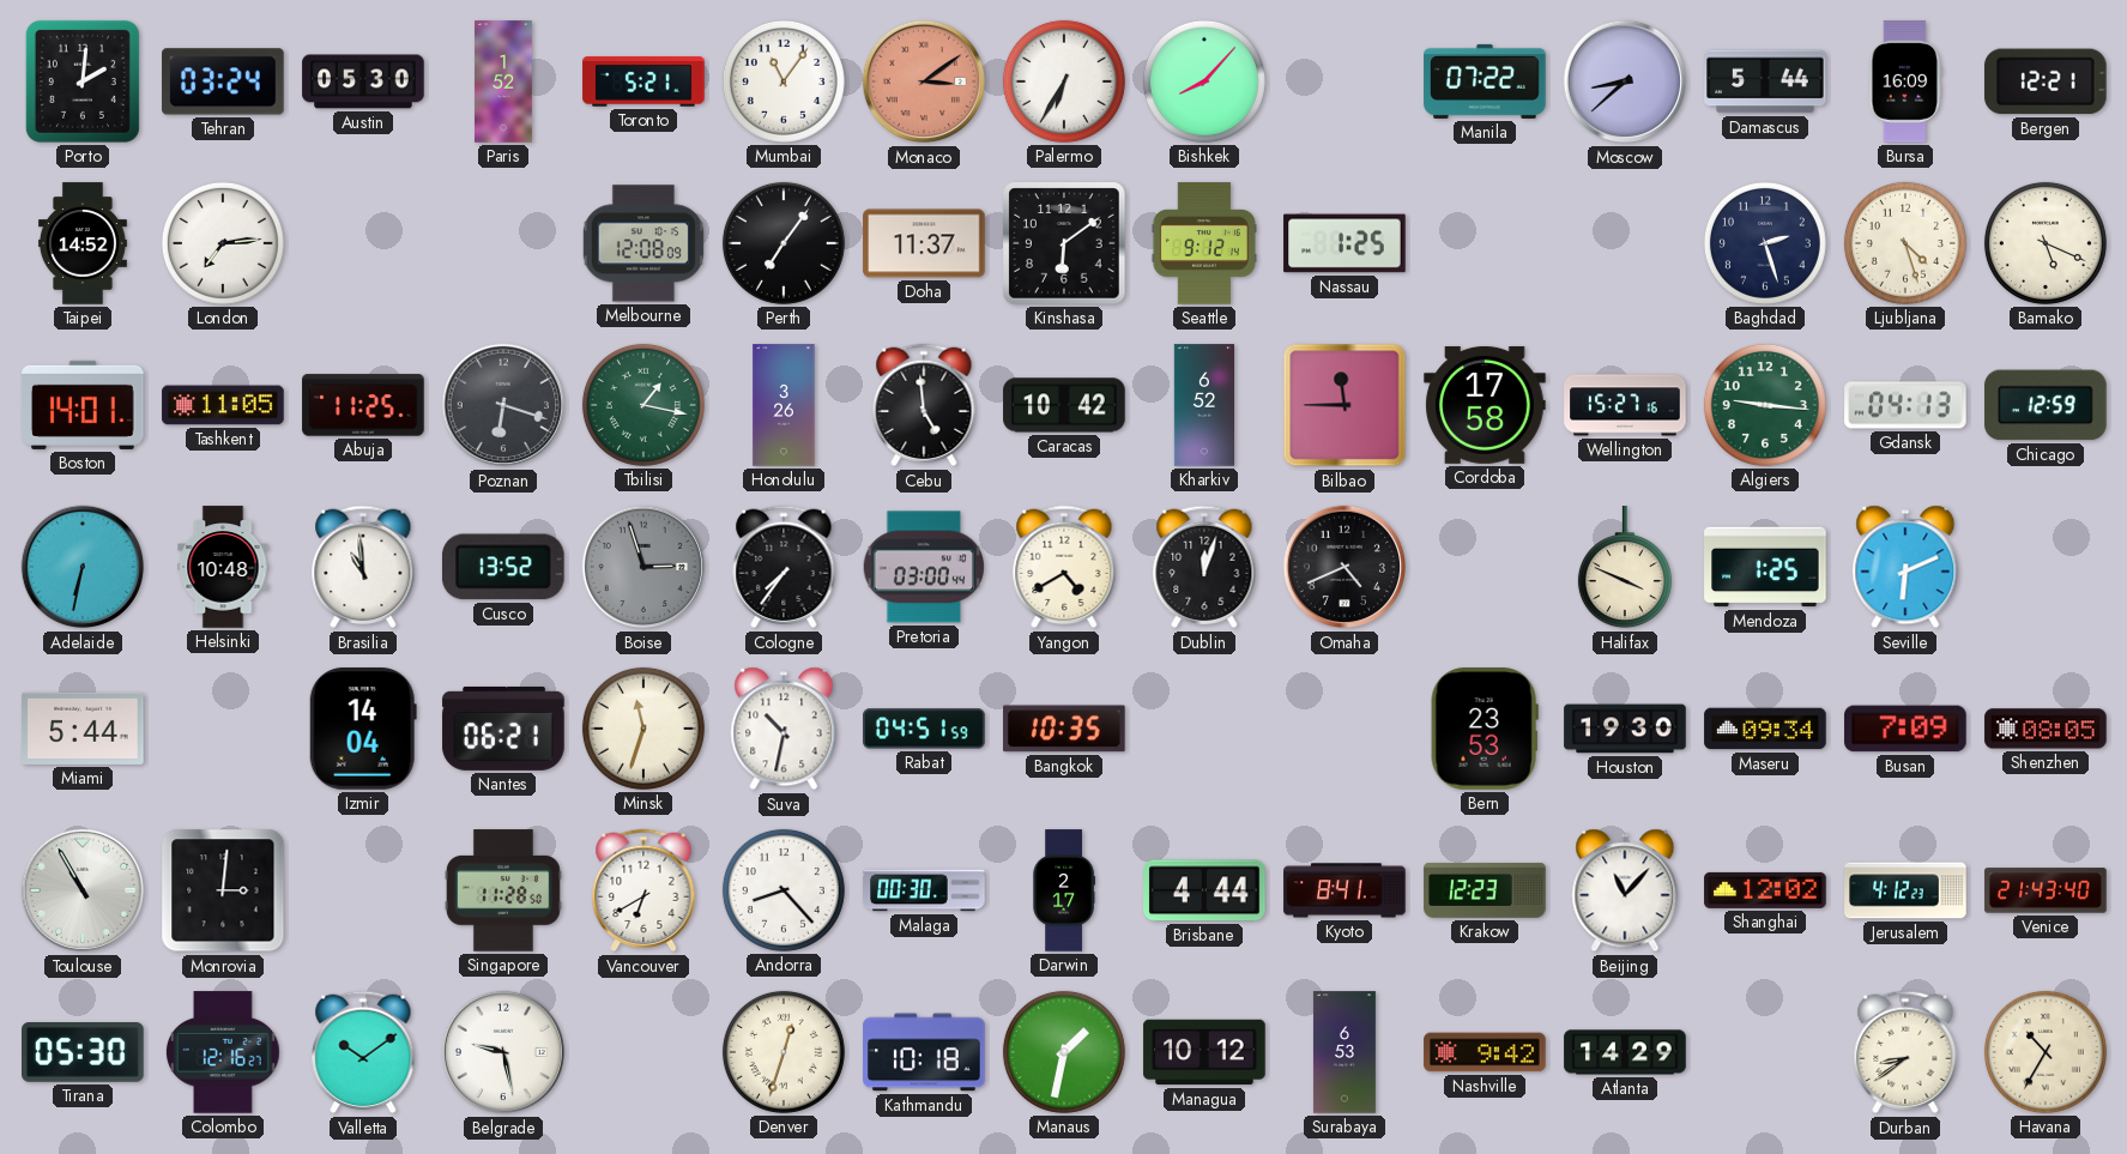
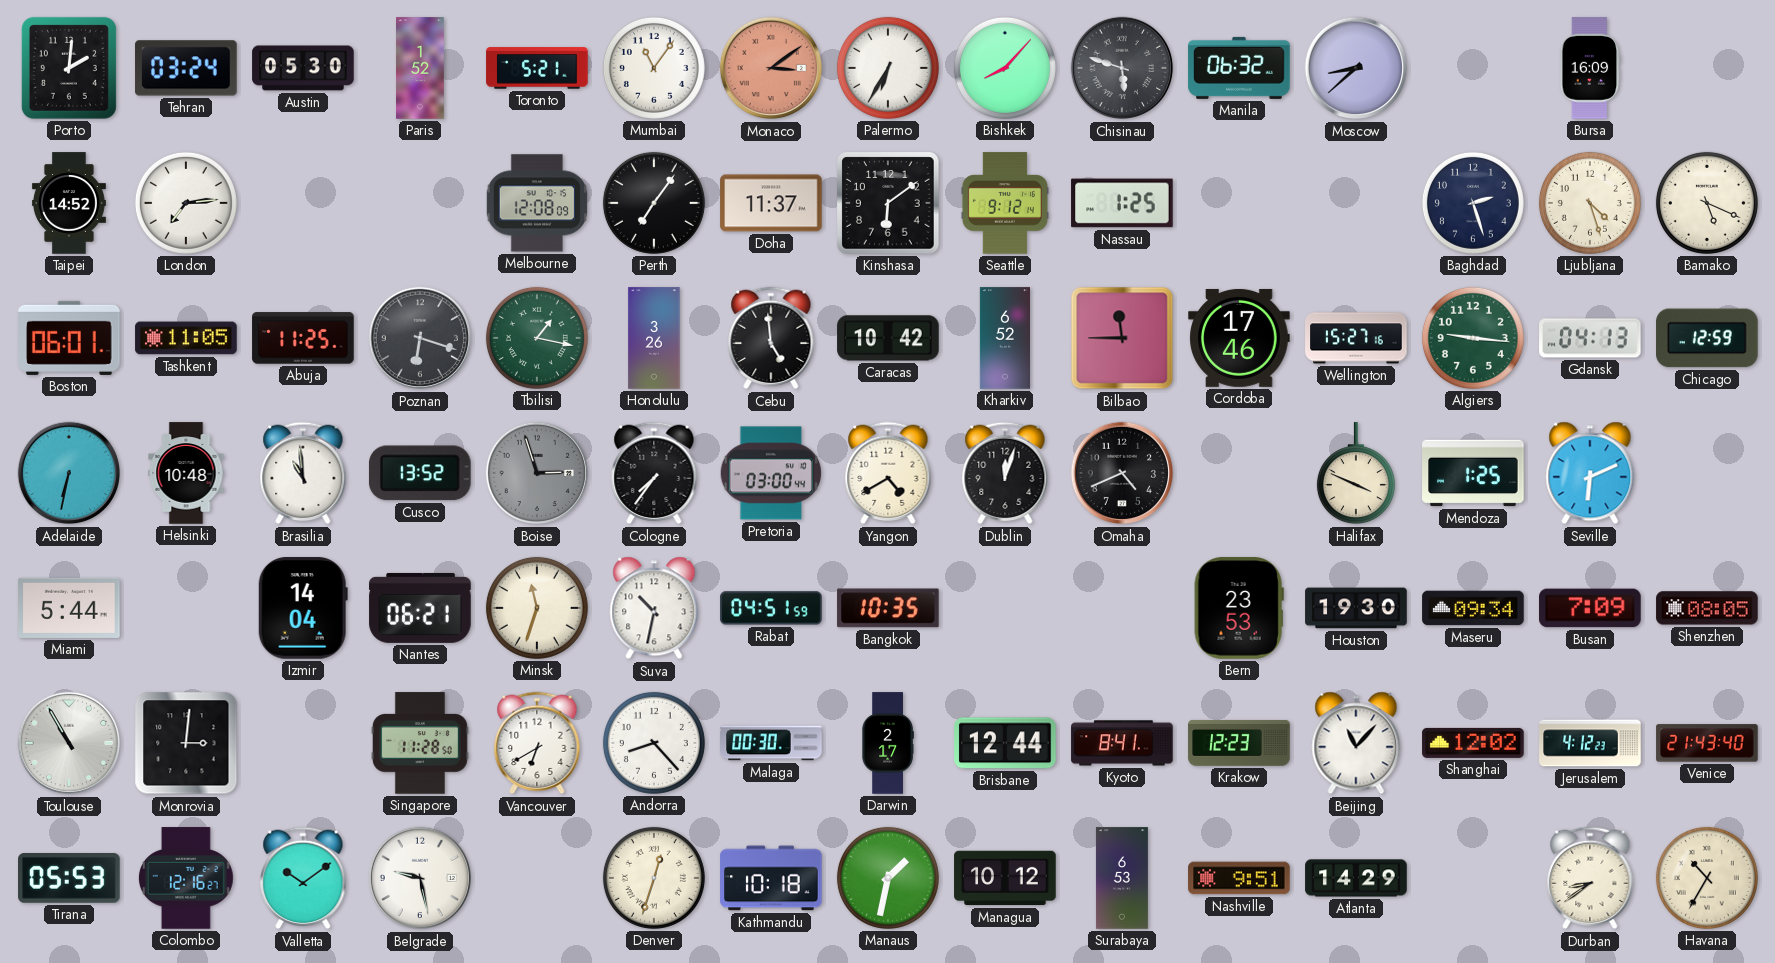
Chisinau: none -> 5:48 (1122, 68)
Manila: 07:22 -> 06:32 (1239, 68)
Damascus: 5:44 -> none (1765, 81)
Bergen: 12:21 -> none (2047, 81)
Boston: 14:01 -> 06:01 (69, 338)
Cordoba: 17:58 -> 17:46 (1239, 338)
Brisbane: 4:44 -> 12:44 (1005, 743)
Tirana: 05:30 -> 05:53 (69, 879)
Nashville: 9:42 -> 9:51 (1239, 878)
